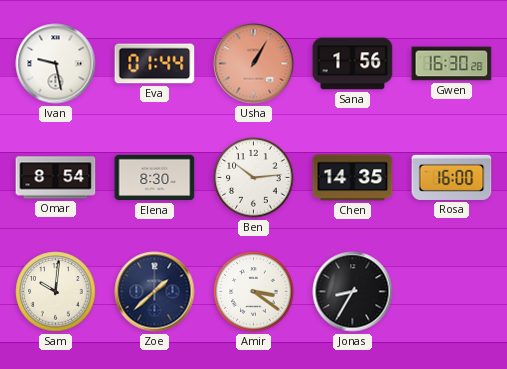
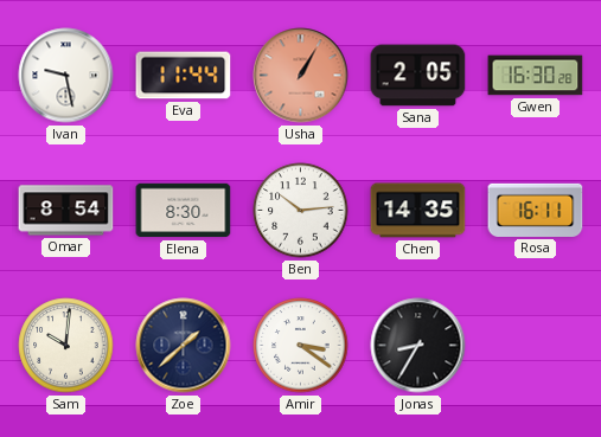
Eva: 01:44 -> 11:44 (184, 76)
Sana: 1:56 -> 2:05 (418, 76)
Rosa: 16:00 -> 16:11 (536, 210)
